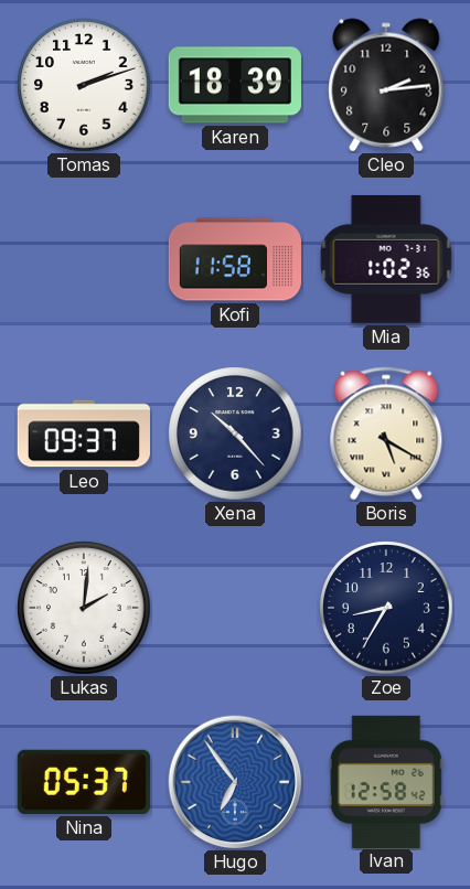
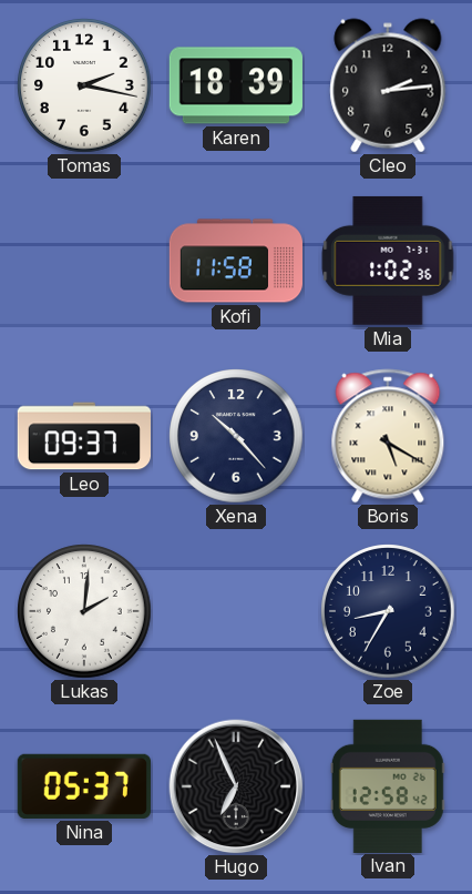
Tomas: 2:12 -> 2:17 (84, 85)
Hugo: 6:54 -> 6:56 (236, 786)
Hugo dial: blue -> black (236, 786)
